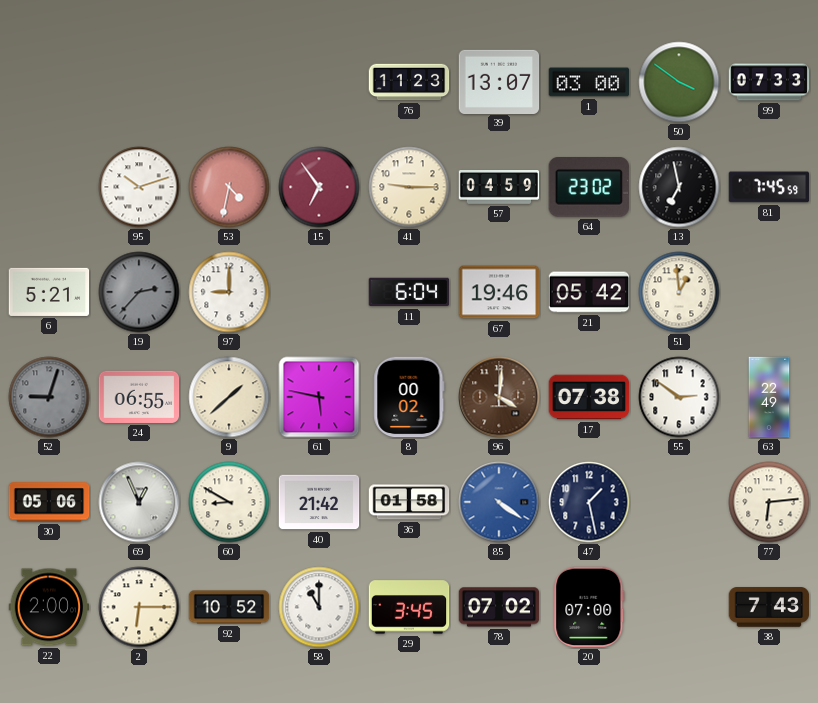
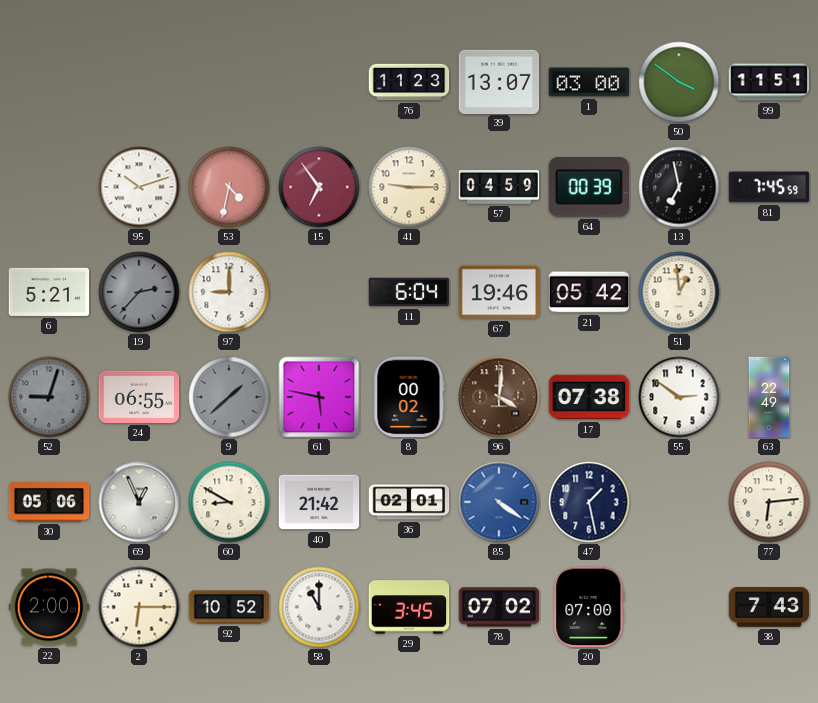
99: 07:33 -> 11:51 (769, 82)
64: 23:02 -> 00:39 (589, 187)
9 dial: cream -> grey (229, 397)
36: 01:58 -> 02:01 (409, 502)
